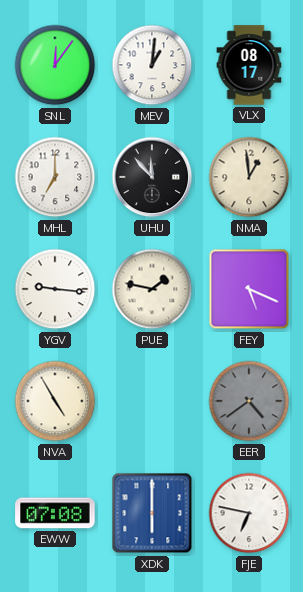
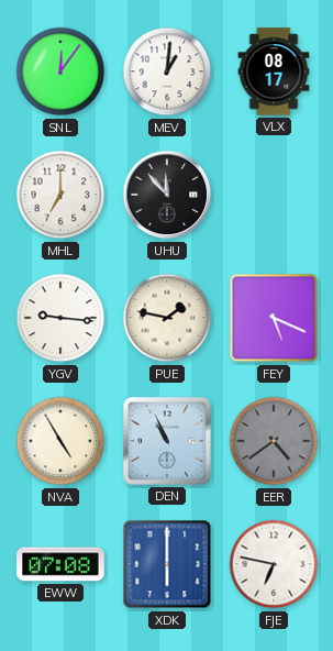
NMA: 12:59 -> none (249, 177)
DEN: none -> 10:56 (167, 441)
